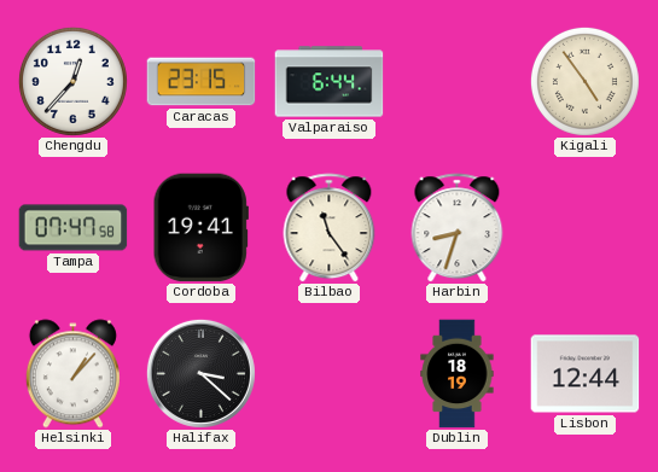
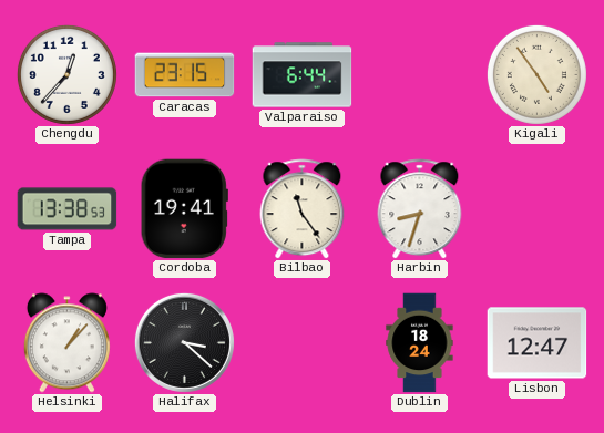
Tampa: 07:47 -> 13:38 (68, 209)
Dublin: 18:19 -> 18:24 (420, 343)
Lisbon: 12:44 -> 12:47 (538, 343)
